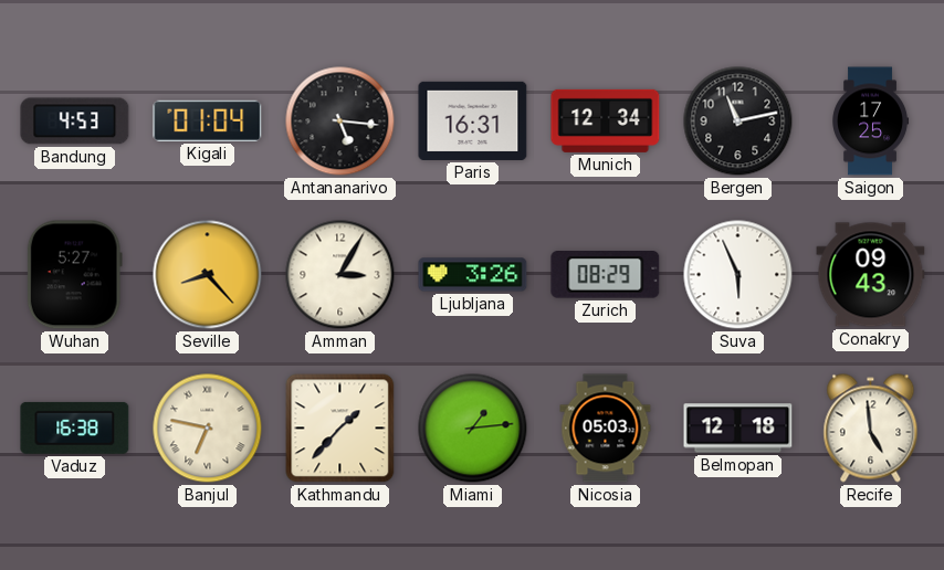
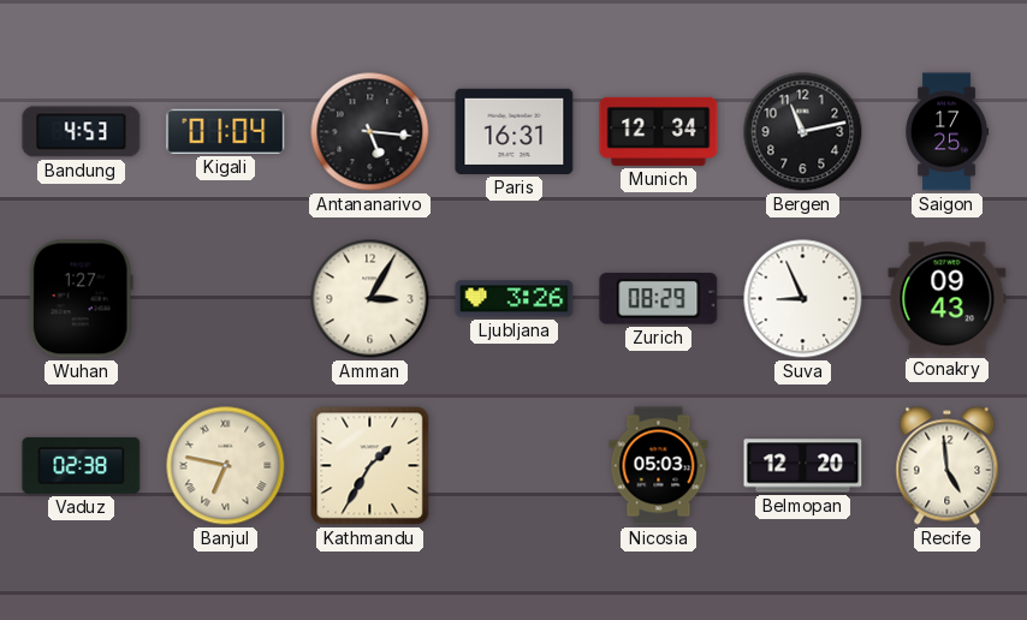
Wuhan: 5:27 -> 1:27 (81, 299)
Seville: 8:23 -> none (208, 275)
Suva: 5:56 -> 8:56 (803, 299)
Vaduz: 16:38 -> 02:38 (82, 465)
Kathmandu: 1:37 -> 1:35 (370, 466)
Miami: 1:14 -> none (473, 429)
Belmopan: 12:18 -> 12:20 (803, 466)
